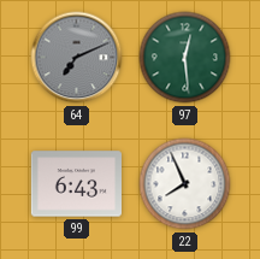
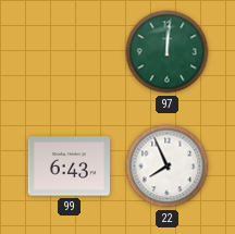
64: 7:11 -> none (77, 58)
97: 12:29 -> 12:01 (168, 52)
